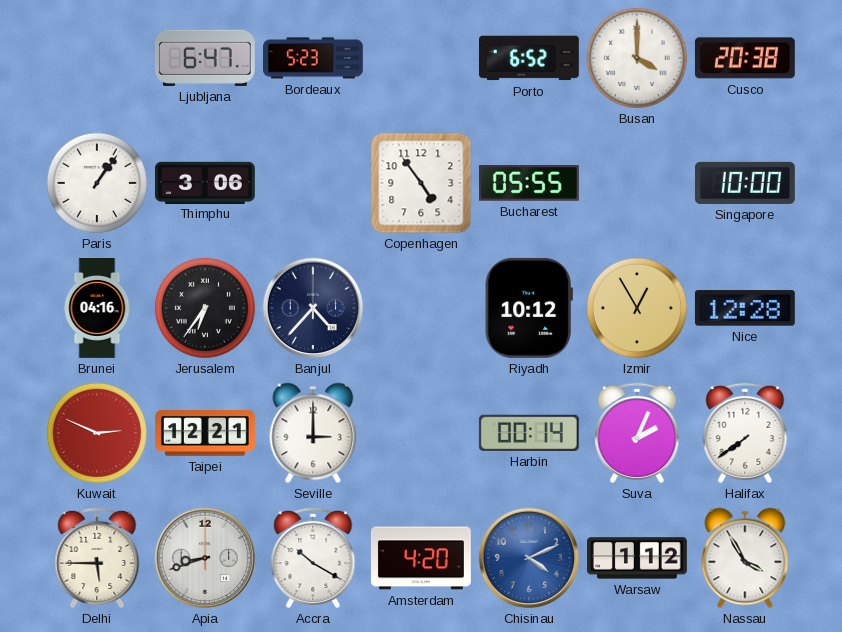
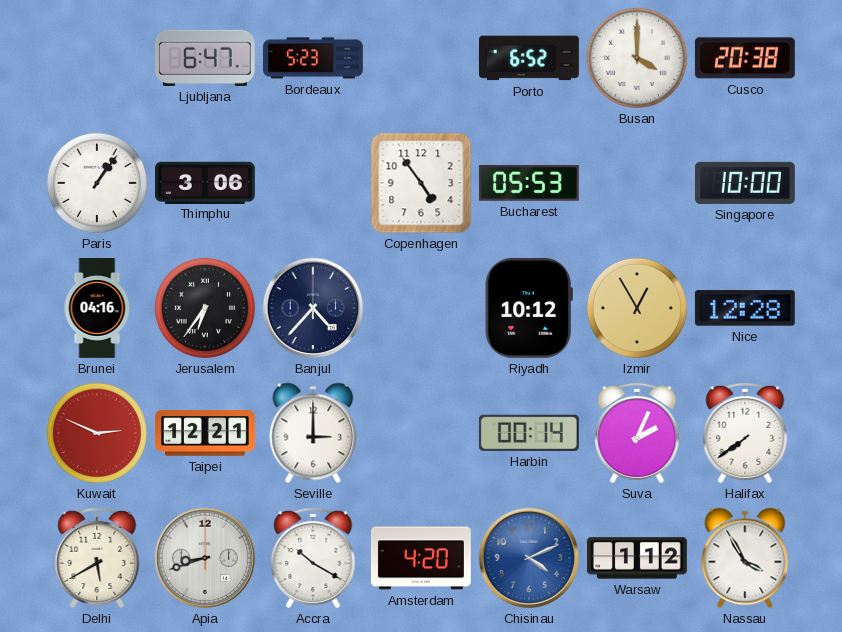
Bucharest: 05:55 -> 05:53 (529, 183)
Delhi: 5:45 -> 5:40 (97, 558)
